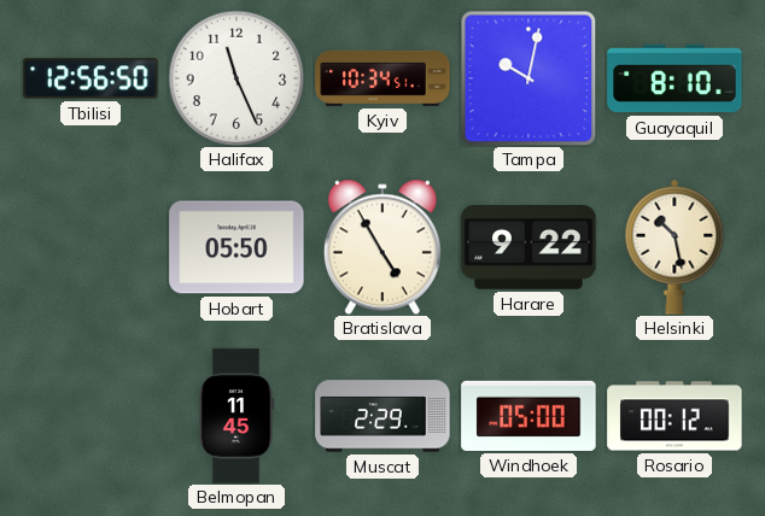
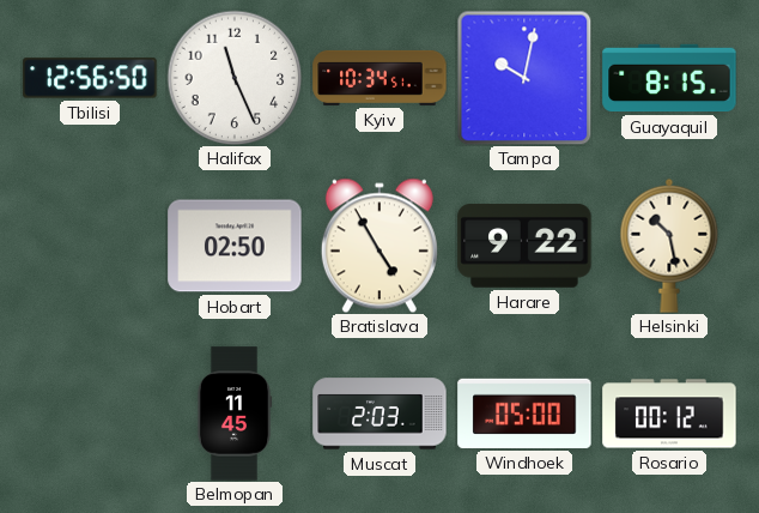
Guayaquil: 8:10 -> 8:15 (669, 78)
Hobart: 05:50 -> 02:50 (235, 246)
Muscat: 2:29 -> 2:03 (380, 414)
